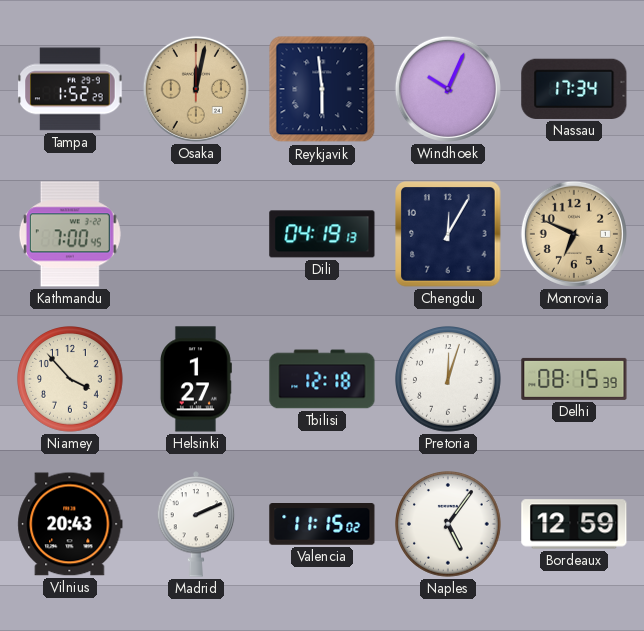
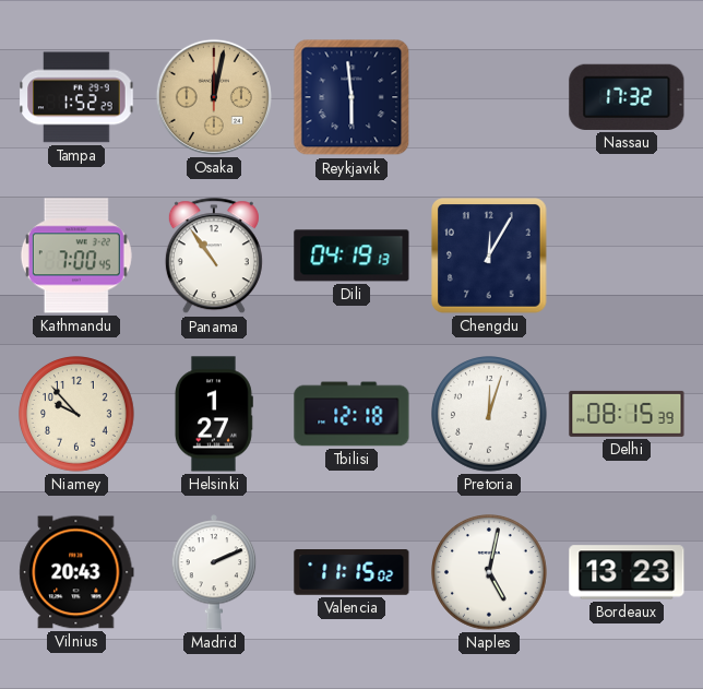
Windhoek: 10:04 -> none (448, 89)
Nassau: 17:34 -> 17:32 (627, 97)
Panama: none -> 10:54 (214, 257)
Monrovia: 6:49 -> none (574, 234)
Niamey: 3:53 -> 9:53 (78, 415)
Naples: 5:06 -> 5:02 (490, 573)
Bordeaux: 12:59 -> 13:23 (627, 572)
